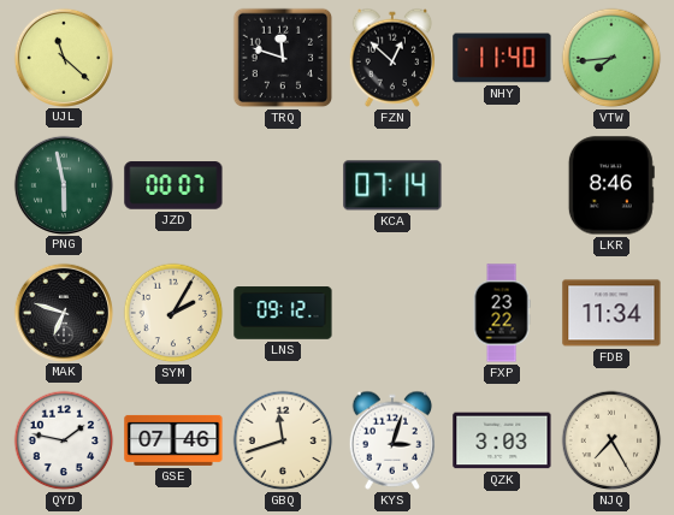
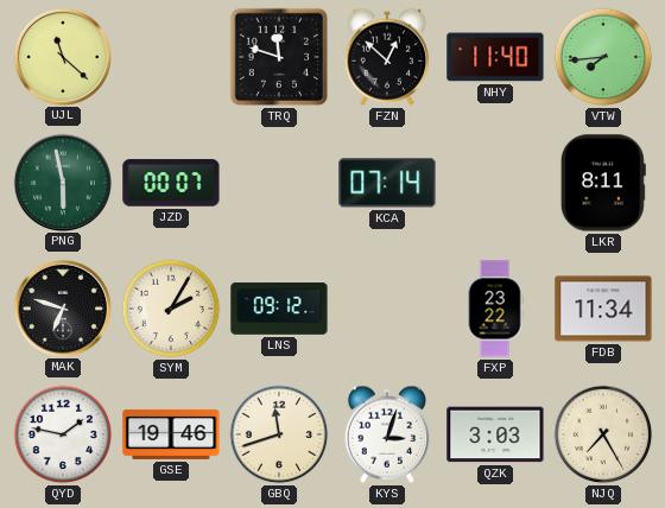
LKR: 8:46 -> 8:11 (603, 183)
GSE: 07:46 -> 19:46 (171, 434)
